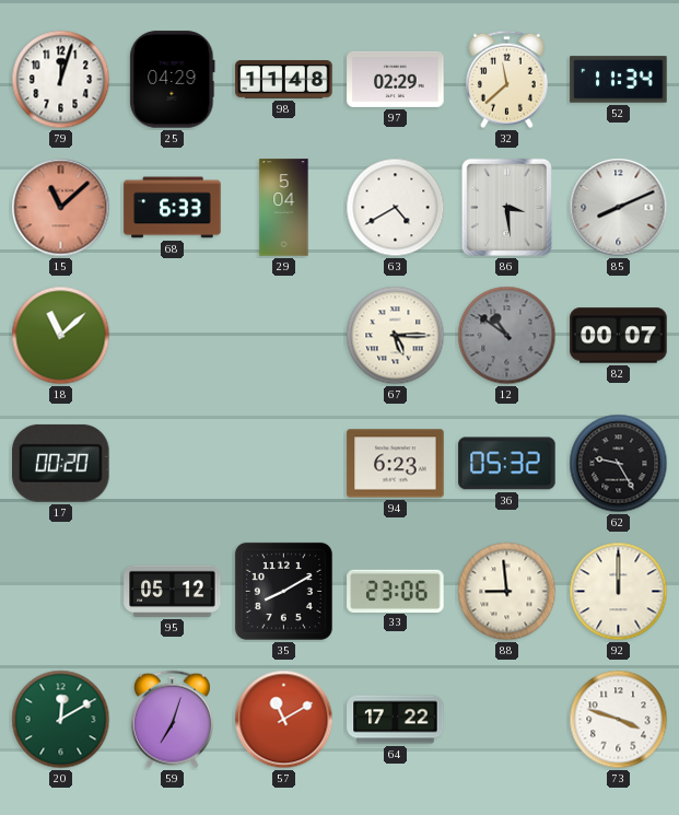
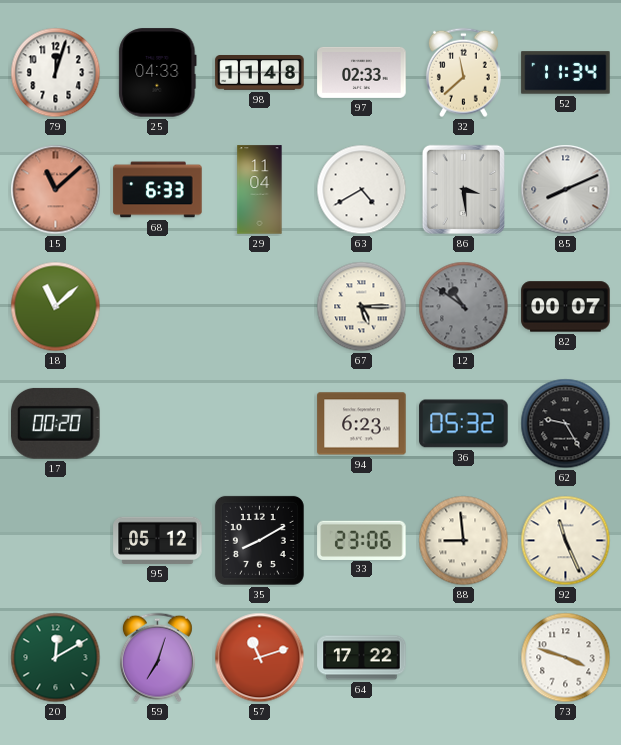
25: 04:29 -> 04:33 (158, 73)
97: 02:29 -> 02:33 (362, 72)
29: 5:04 -> 11:04 (260, 190)
92: 12:00 -> 11:26 (566, 541)
57: 11:10 -> 11:12 (260, 658)
